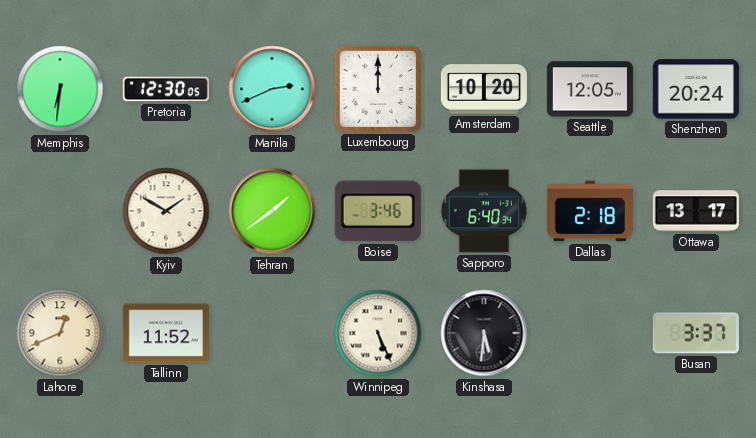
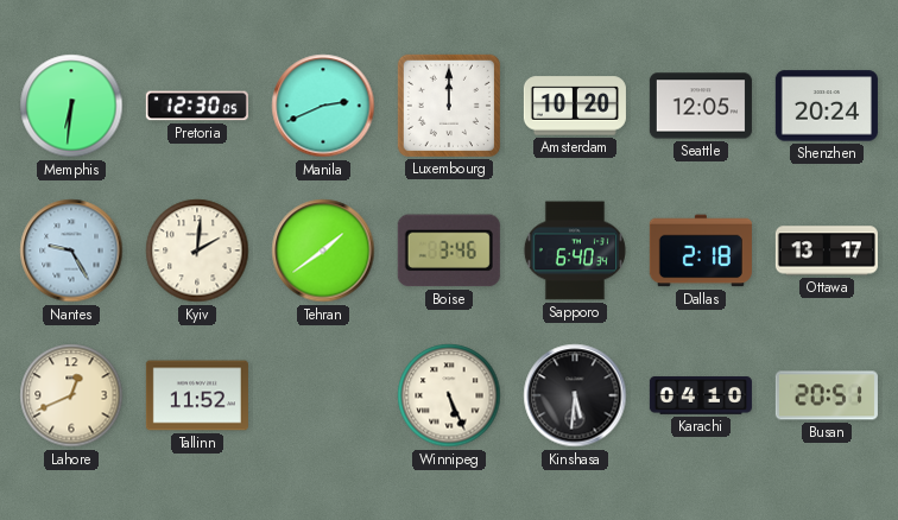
Nantes: none -> 9:25 (71, 251)
Kyiv: 1:50 -> 2:01 (197, 251)
Karachi: none -> 04:10 (701, 395)
Busan: 3:37 -> 20:51 (827, 395)
